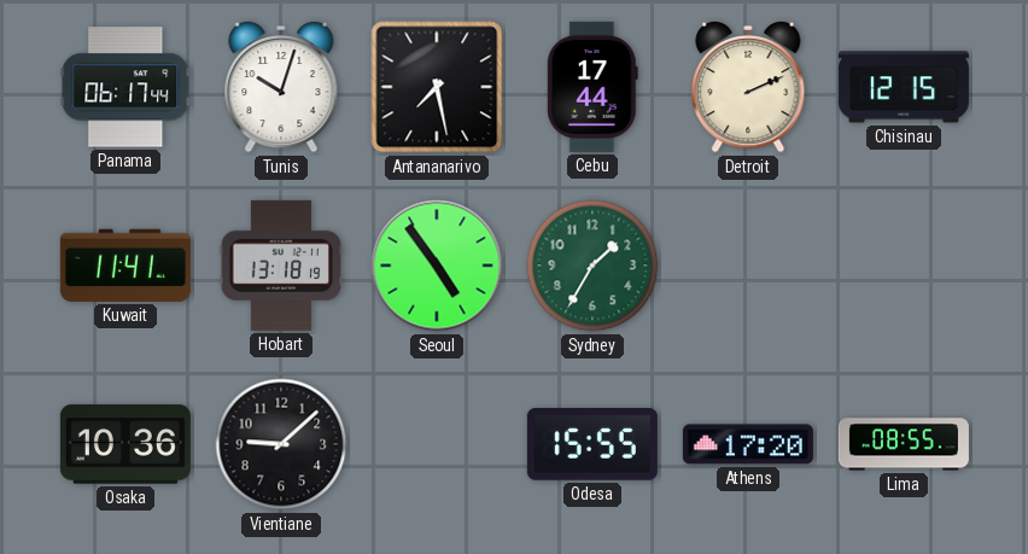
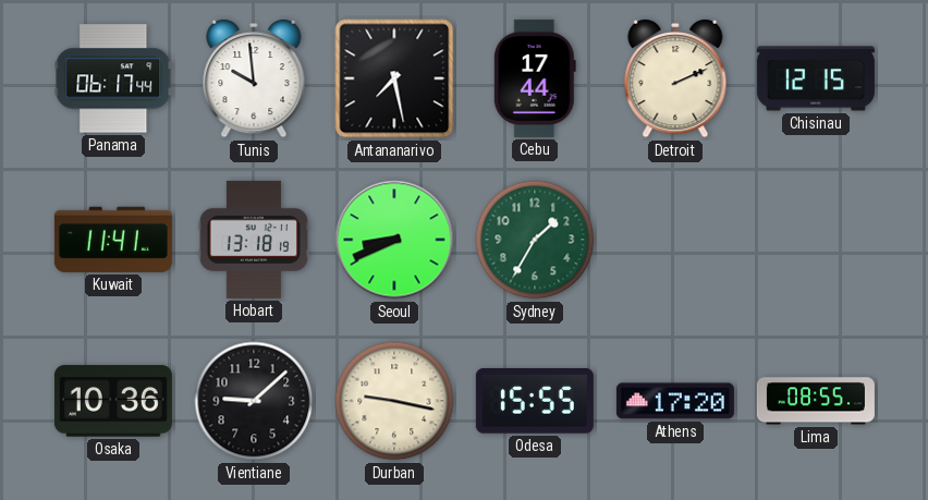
Tunis: 10:03 -> 9:59 (254, 78)
Seoul: 4:54 -> 8:41 (394, 240)
Durban: none -> 9:17 (394, 401)
